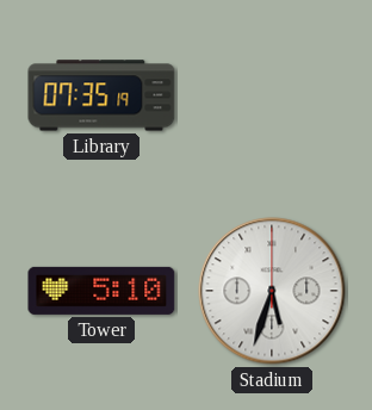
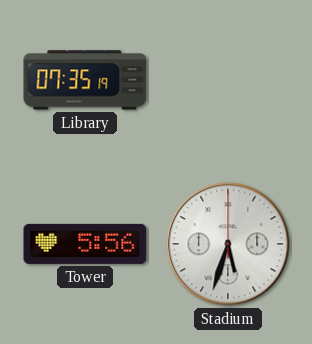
Tower: 5:10 -> 5:56 (85, 244)
